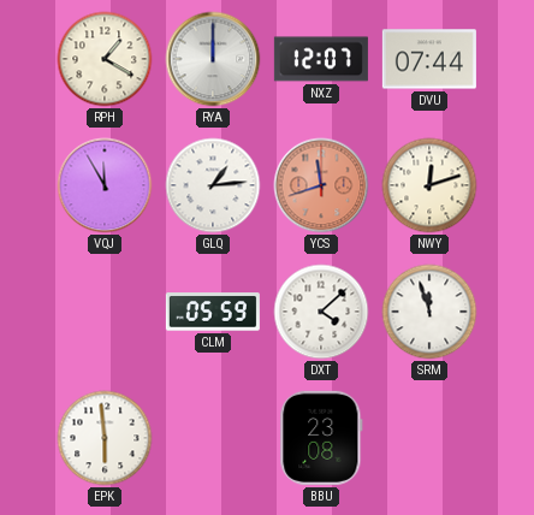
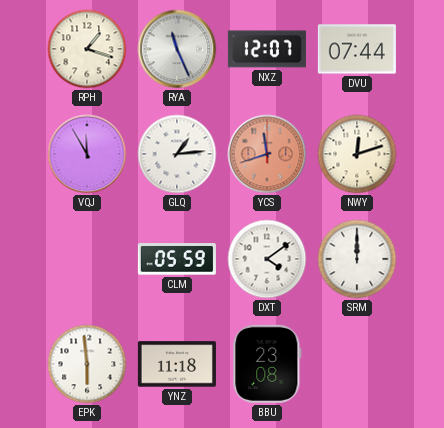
RPH: 1:20 -> 1:18 (87, 49)
RYA: 12:00 -> 11:26 (177, 49)
DXT: 4:08 -> 4:09 (267, 259)
SRM: 11:57 -> 12:00 (357, 259)
YNZ: none -> 11:18 (177, 364)
